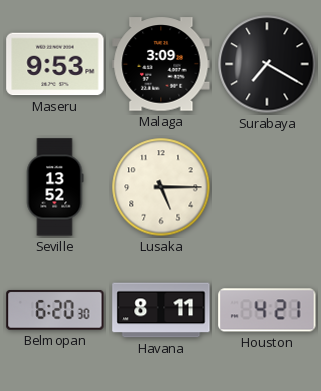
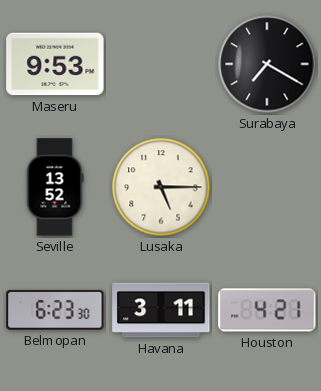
Malaga: 3:09 -> none (161, 64)
Belmopan: 6:20 -> 6:23 (55, 310)
Havana: 8:11 -> 3:11 (161, 310)
